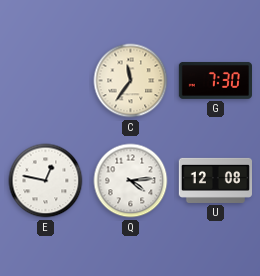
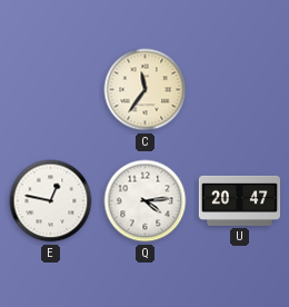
G: 7:30 -> none (215, 80)
U: 12:08 -> 20:47 (239, 200)
